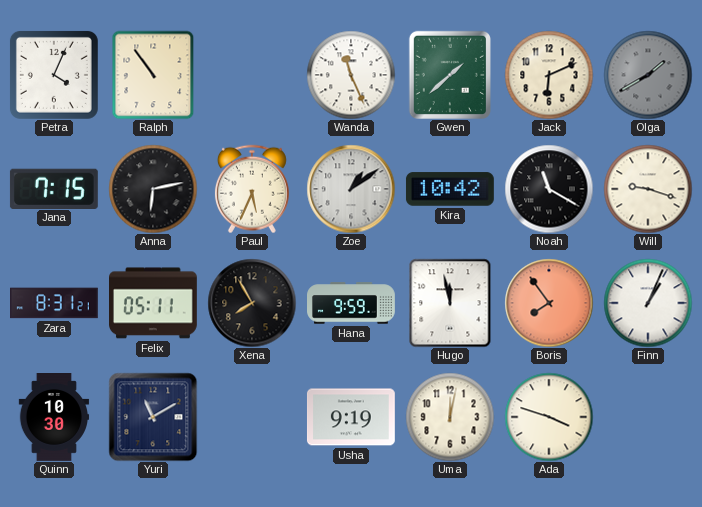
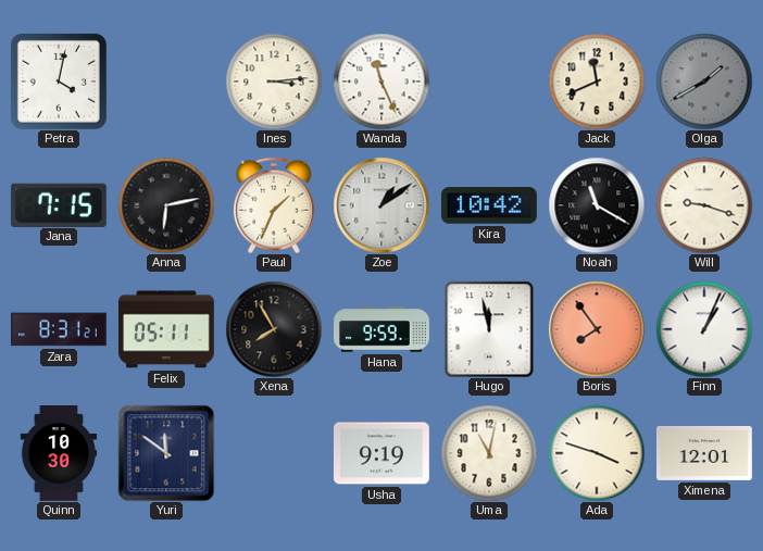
Petra: 4:04 -> 4:02 (59, 82)
Ralph: 10:54 -> none (153, 75)
Ines: none -> 3:14 (274, 82)
Gwen: 1:38 -> none (450, 75)
Jack: 6:11 -> 11:41 (597, 82)
Paul: 5:34 -> 1:34 (274, 205)
Yuri: 11:10 -> 11:51 (166, 453)
Uma: 12:02 -> 11:02 (489, 453)
Ximena: none -> 12:01 (705, 453)
